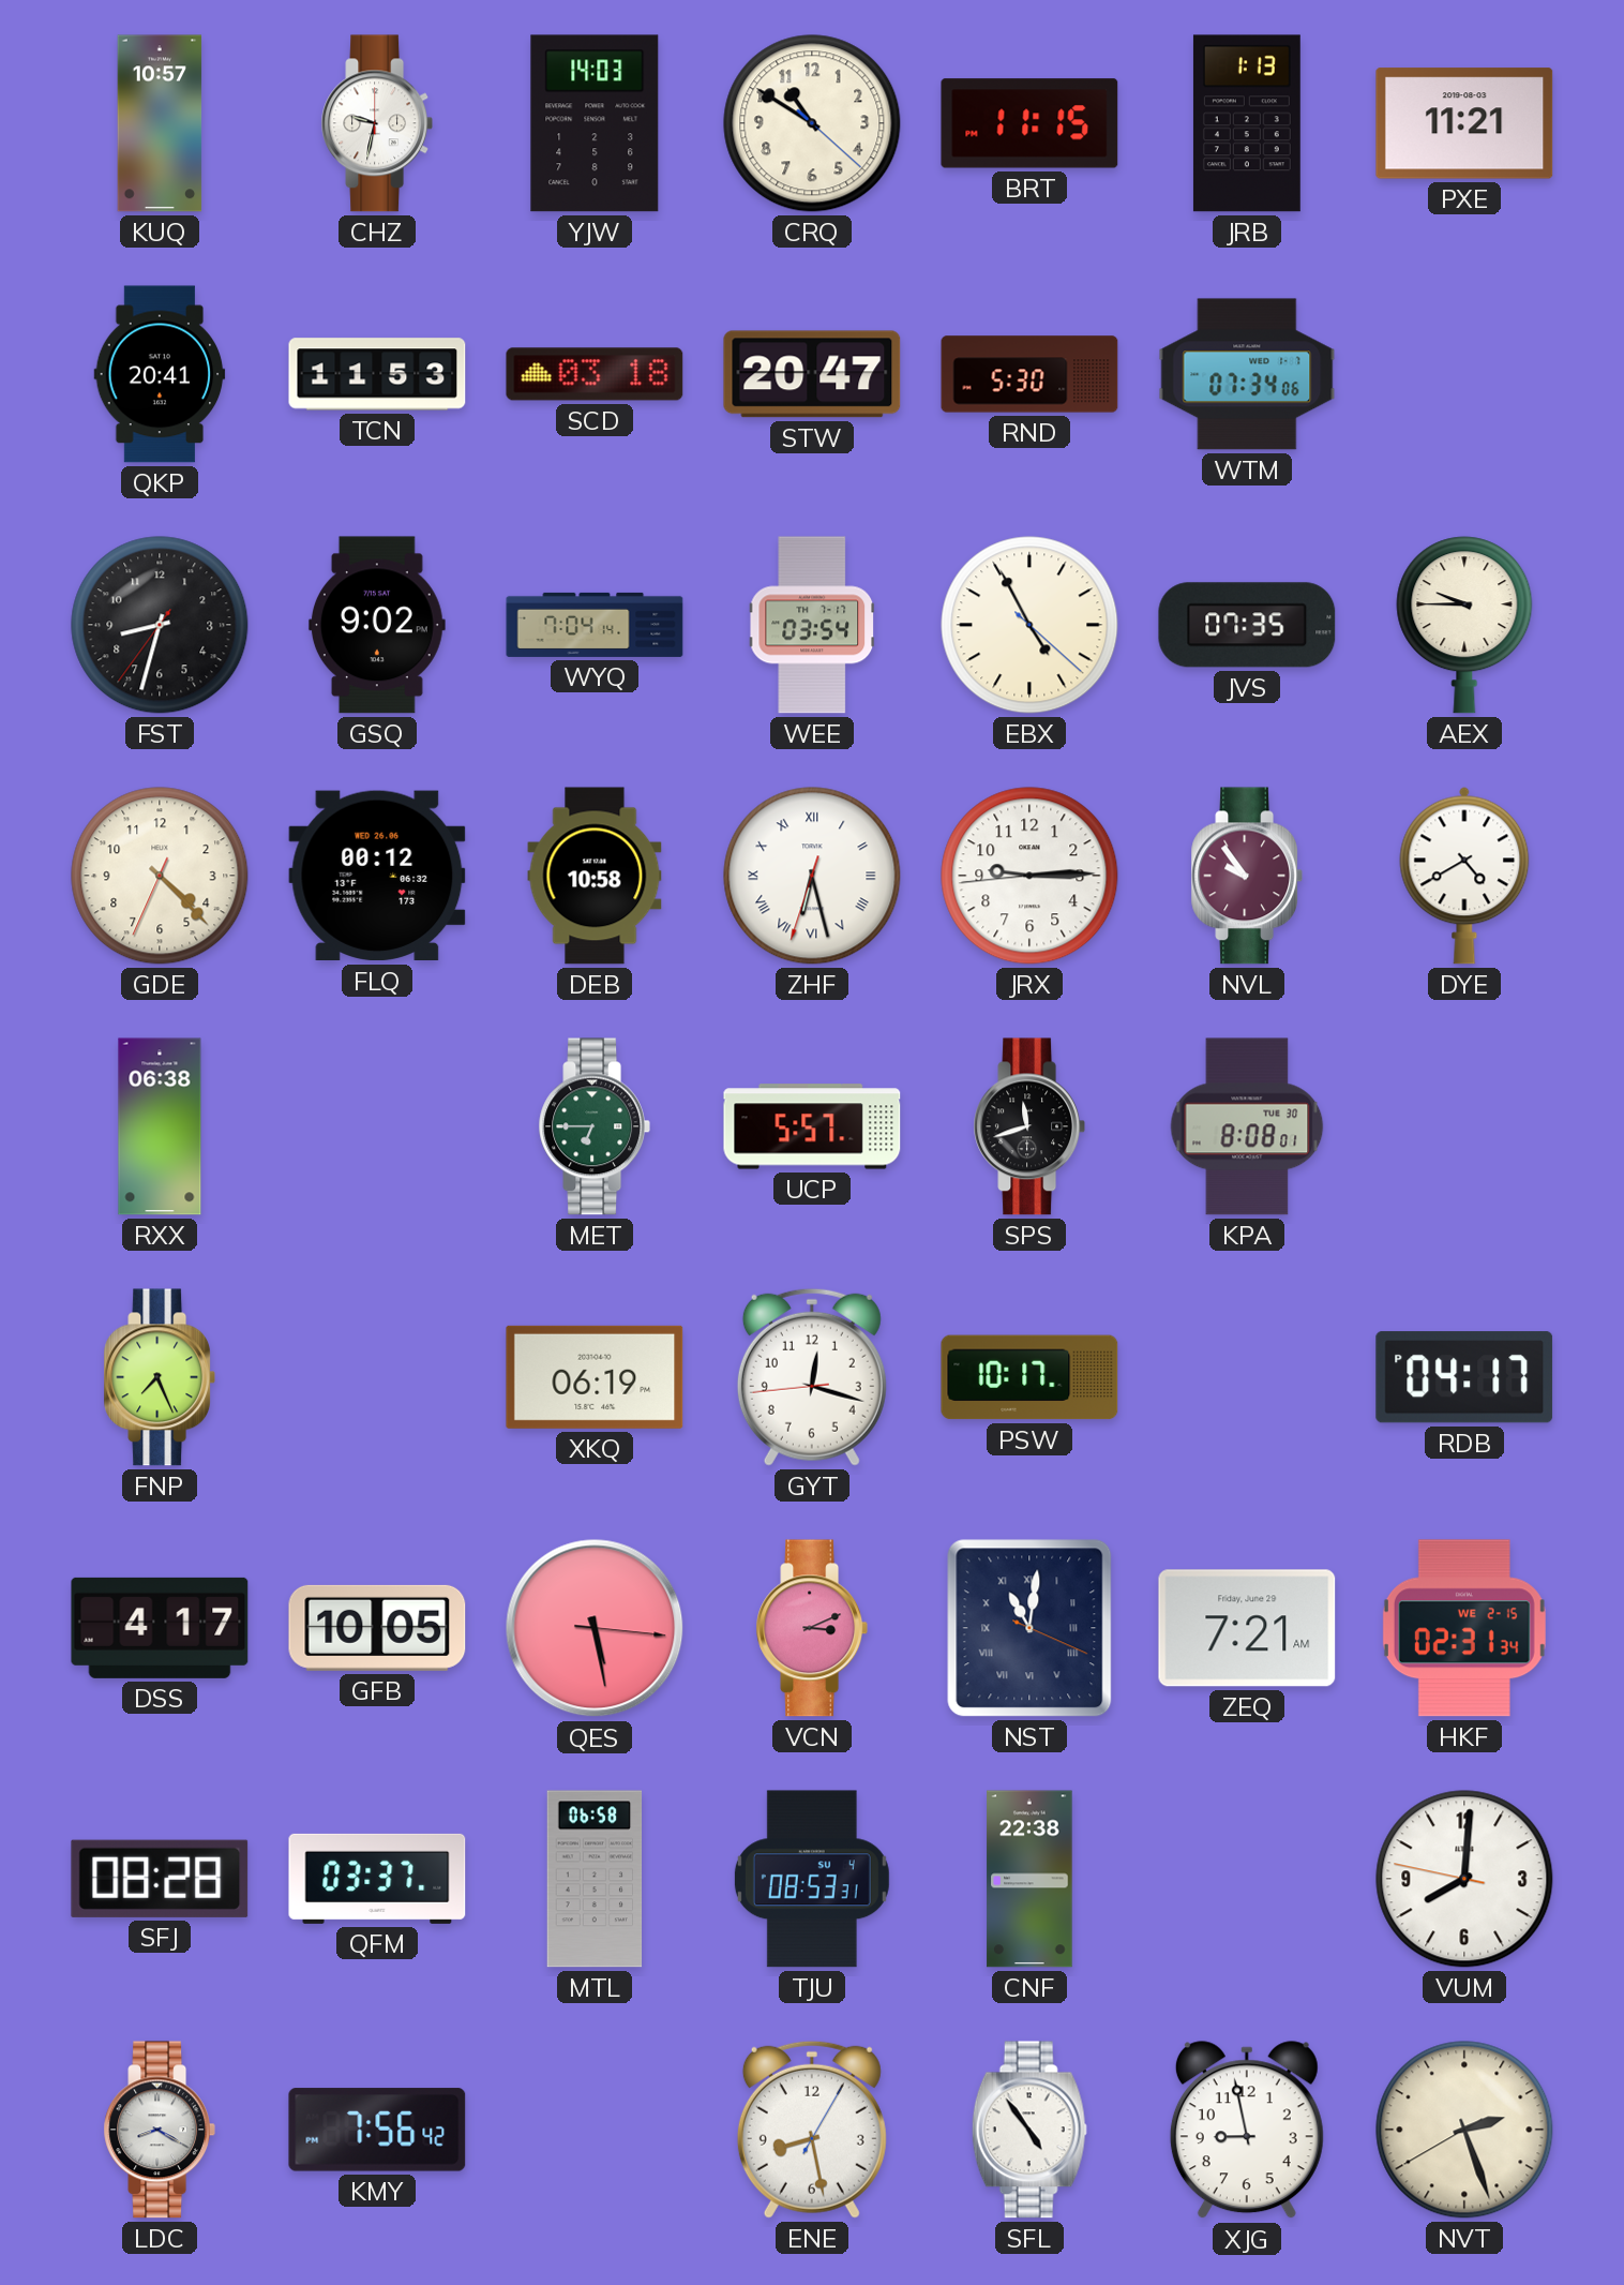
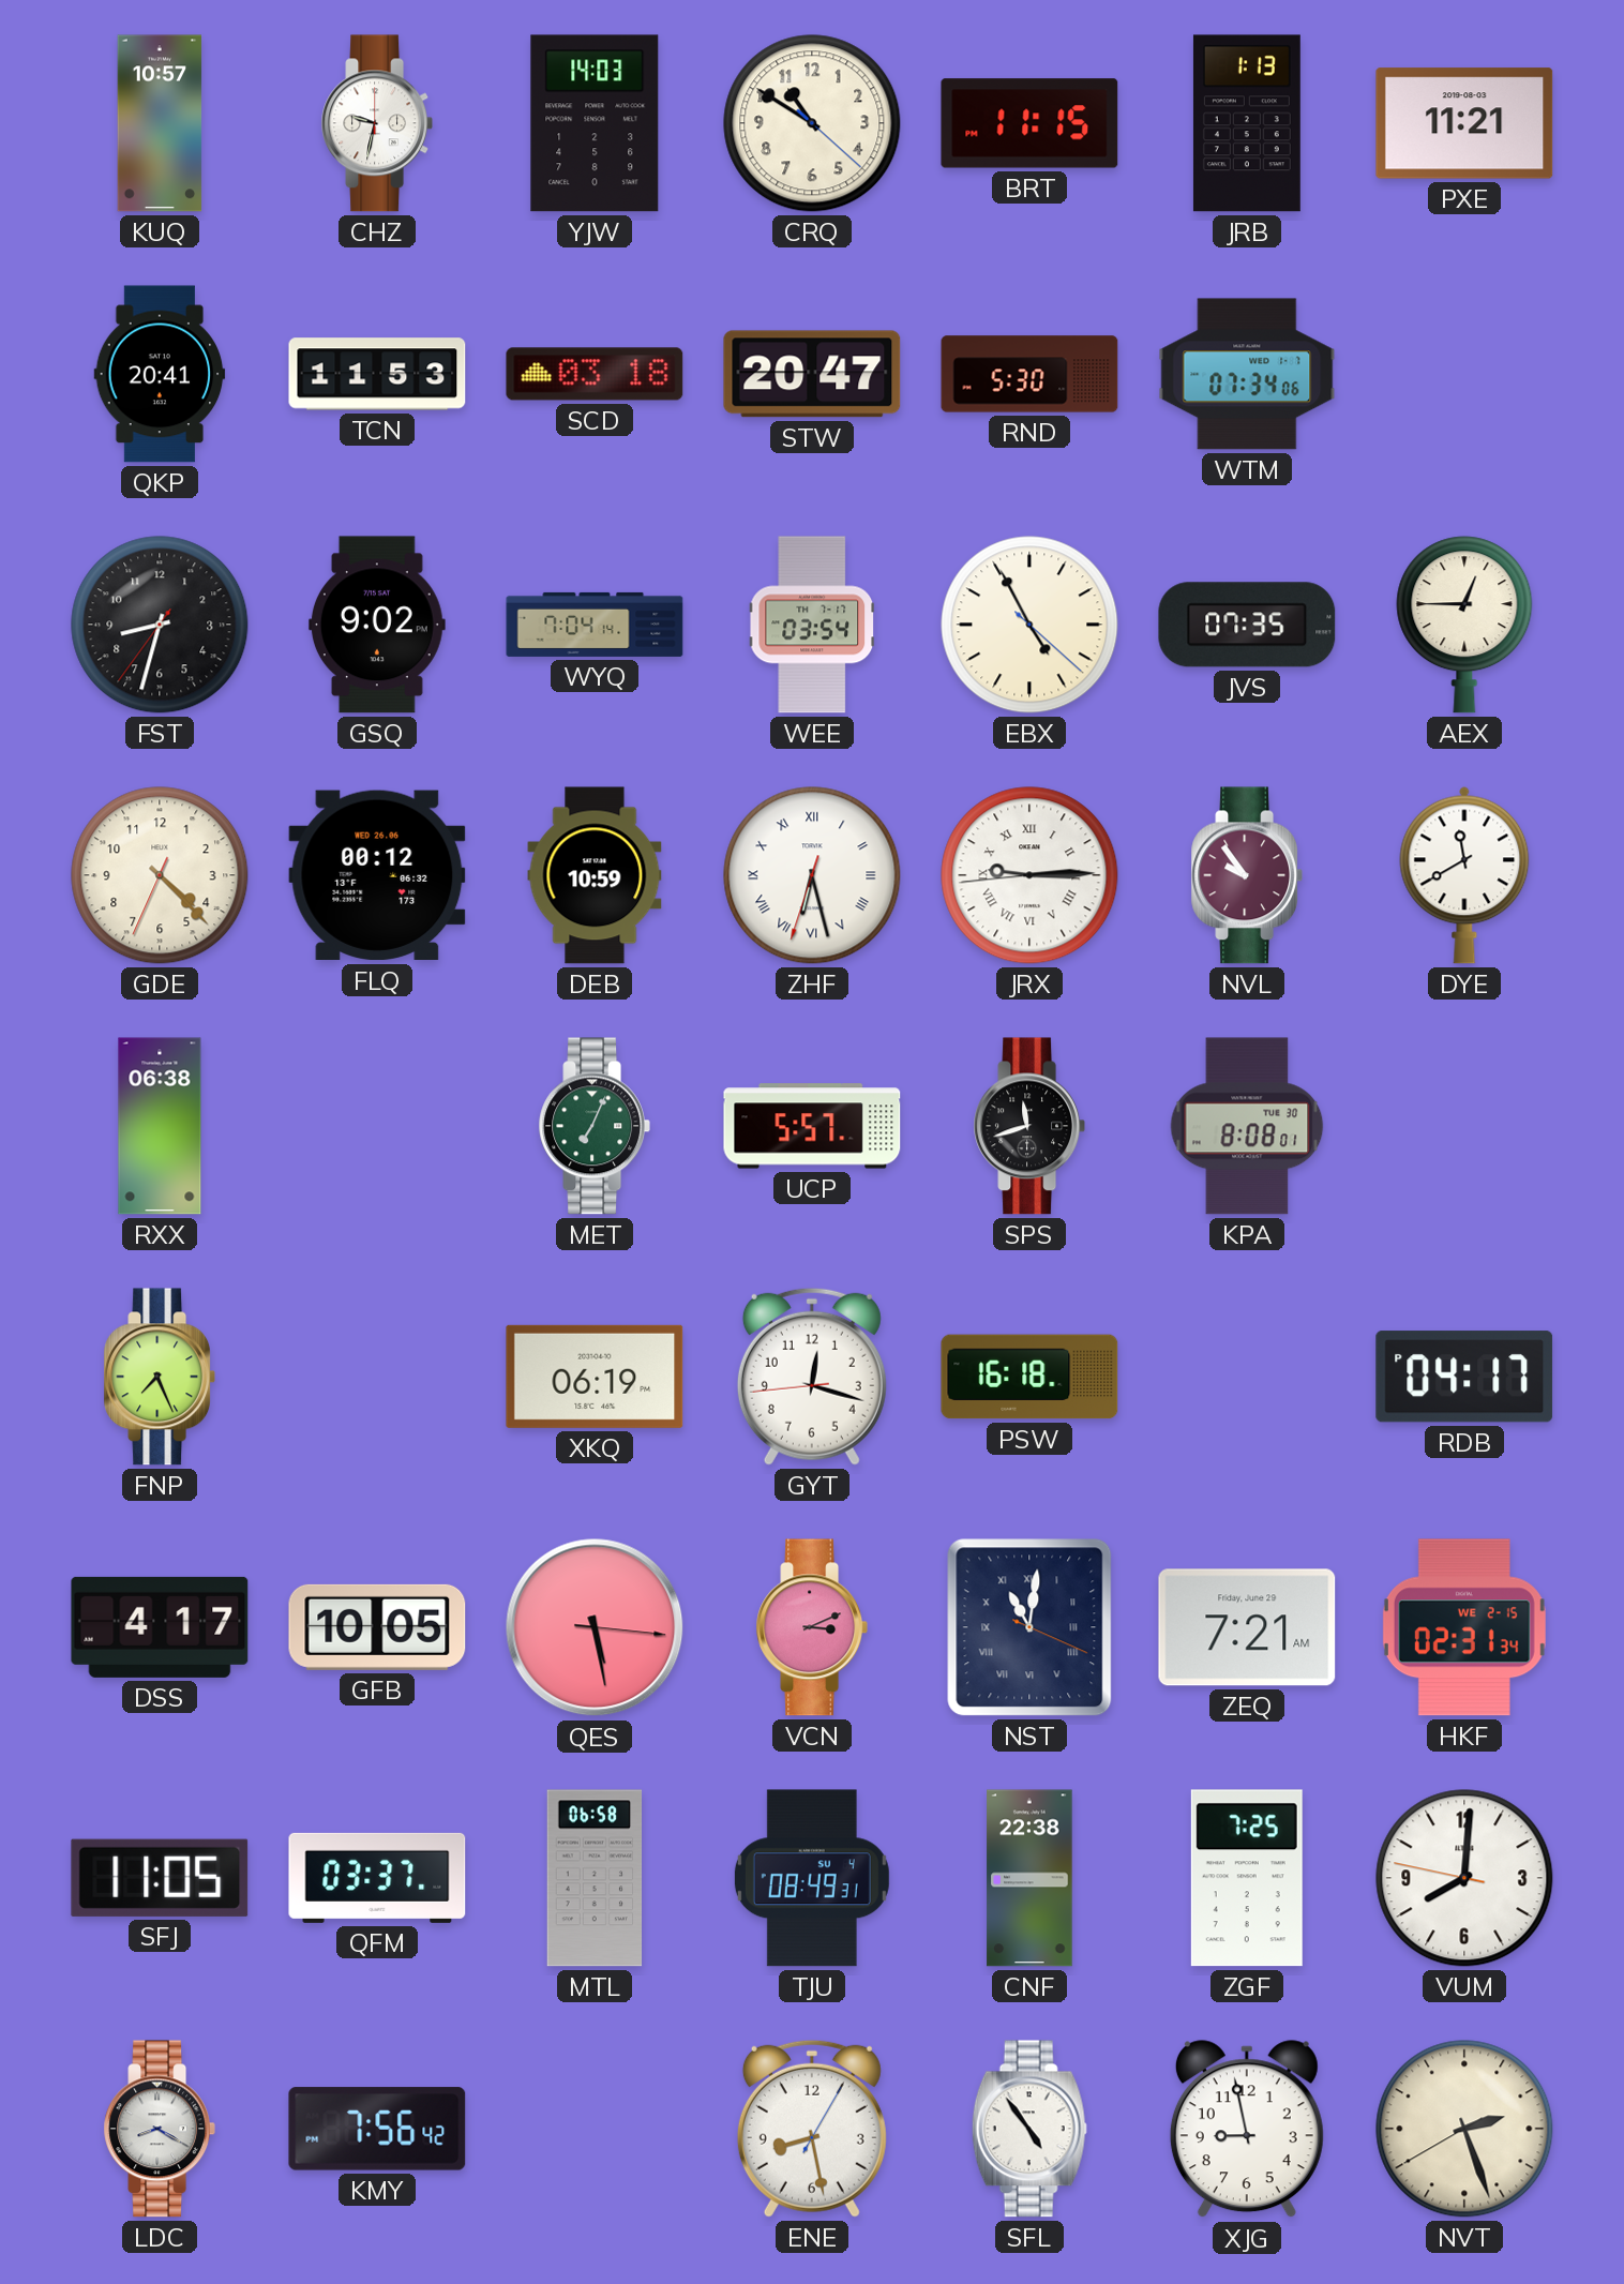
AEX: 9:45 -> 12:45 (1464, 625)
DEB: 10:58 -> 10:59 (595, 875)
JRX numerals: Arabic -> Roman (1029, 875)
DYE: 4:40 -> 11:40 (1464, 875)
MET: 6:45 -> 7:04 (593, 1126)
PSW: 10:17 -> 16:18 (1029, 1377)
SFJ: 08:28 -> 11:05 (160, 1878)
TJU: 08:53 -> 08:49 (812, 1878)
ZGF: none -> 7:25 (1247, 1878)
